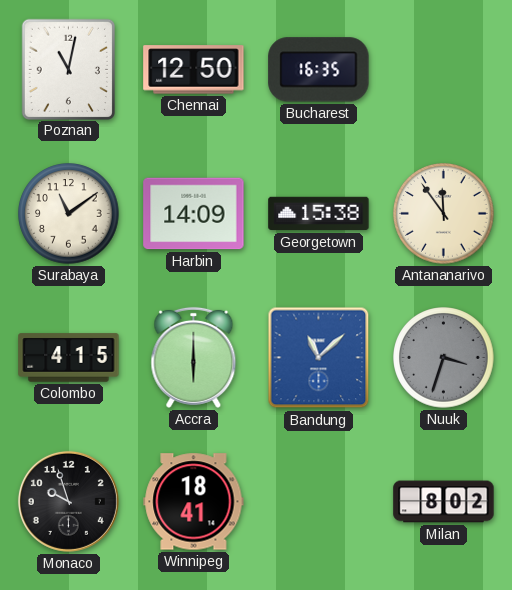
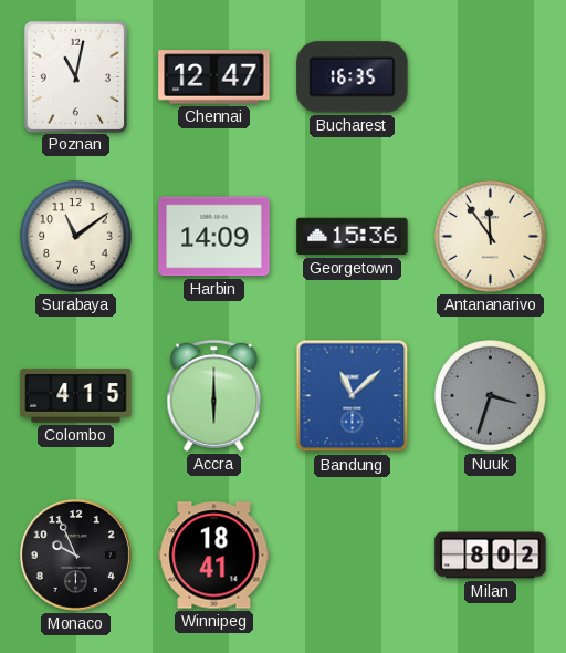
Chennai: 12:50 -> 12:47 (214, 77)
Georgetown: 15:38 -> 15:36 (353, 237)
Monaco: 9:57 -> 9:56 (75, 554)
